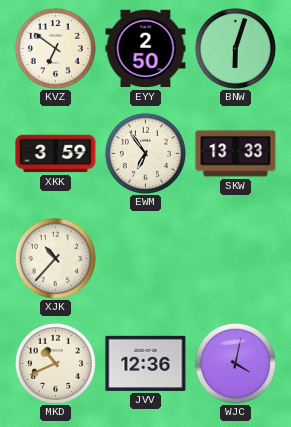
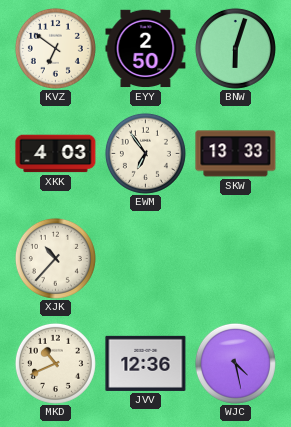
XKK: 3:59 -> 4:03 (56, 154)
WJC: 4:02 -> 4:28 (235, 363)
